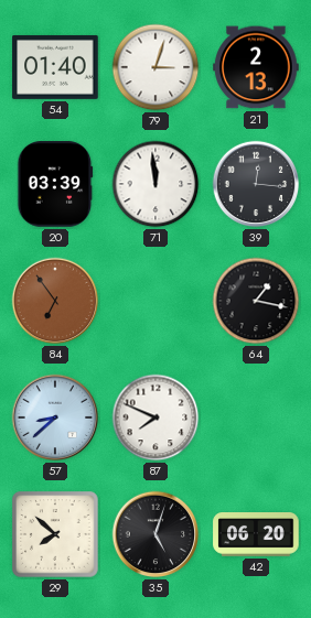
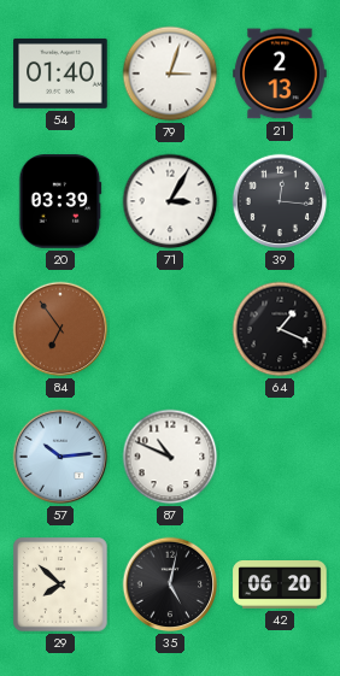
71: 11:59 -> 3:05 (170, 201)
64: 1:17 -> 1:19 (280, 329)
57: 8:38 -> 10:14 (60, 457)
87: 7:49 -> 10:49 (170, 457)
35: 5:03 -> 5:02 (170, 584)
